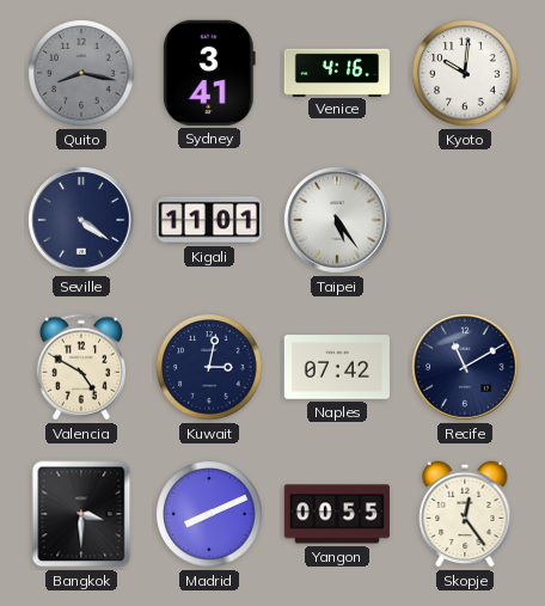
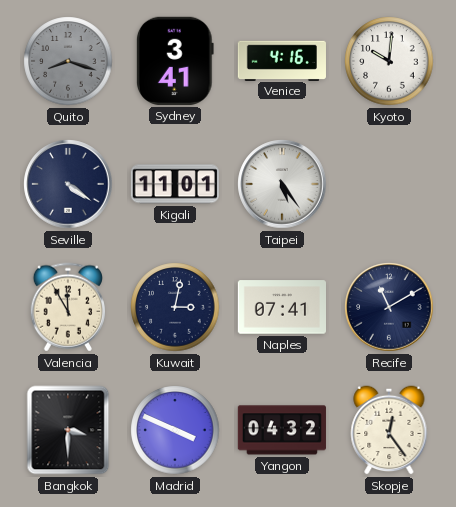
Quito: 8:17 -> 8:18 (68, 61)
Valencia: 4:50 -> 11:55 (67, 307)
Naples: 07:42 -> 07:41 (281, 307)
Madrid: 8:11 -> 3:49 (175, 430)
Yangon: 00:55 -> 04:32 (281, 430)
